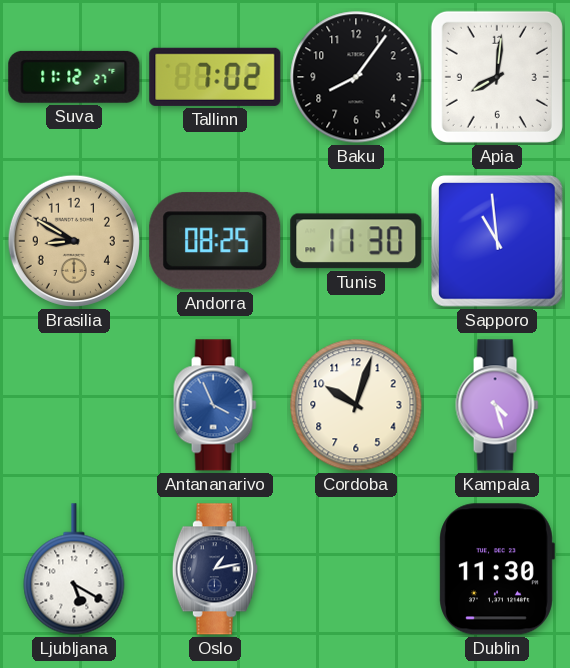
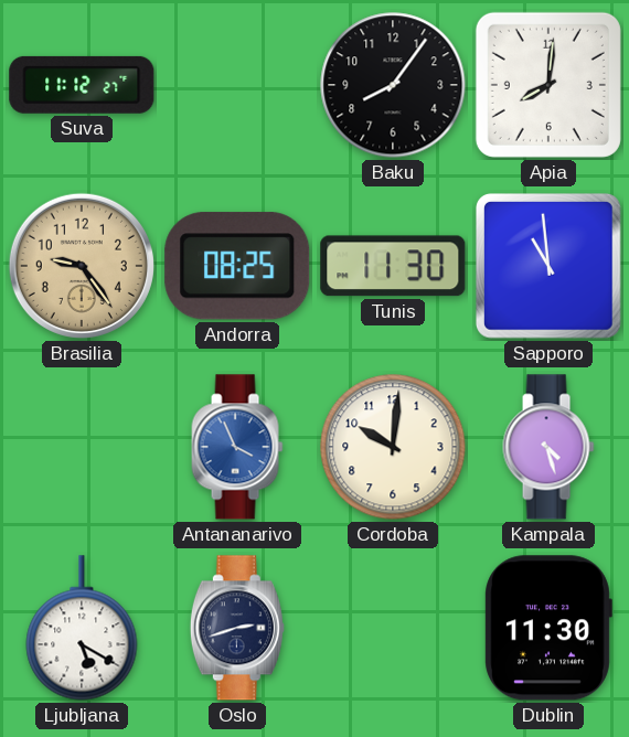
Tallinn: 7:02 -> none (215, 77)
Brasilia: 8:50 -> 9:24 (82, 266)
Cordoba: 10:03 -> 10:01 (393, 447)
Oslo: 1:13 -> 2:42 (237, 628)
